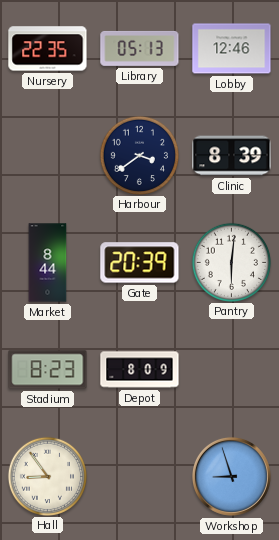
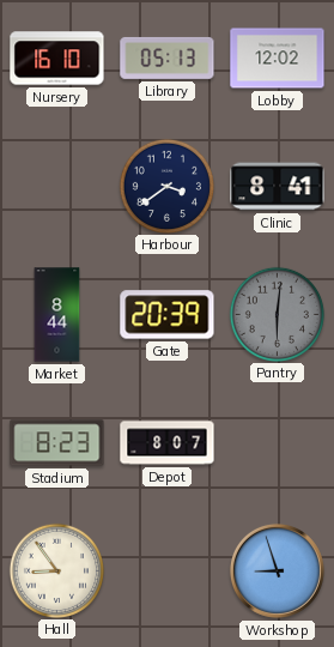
Nursery: 22:35 -> 16:10 (57, 59)
Lobby: 12:46 -> 12:02 (278, 59)
Clinic: 8:39 -> 8:41 (278, 187)
Pantry dial: white -> grey (277, 314)
Depot: 8:09 -> 8:07 (168, 443)
